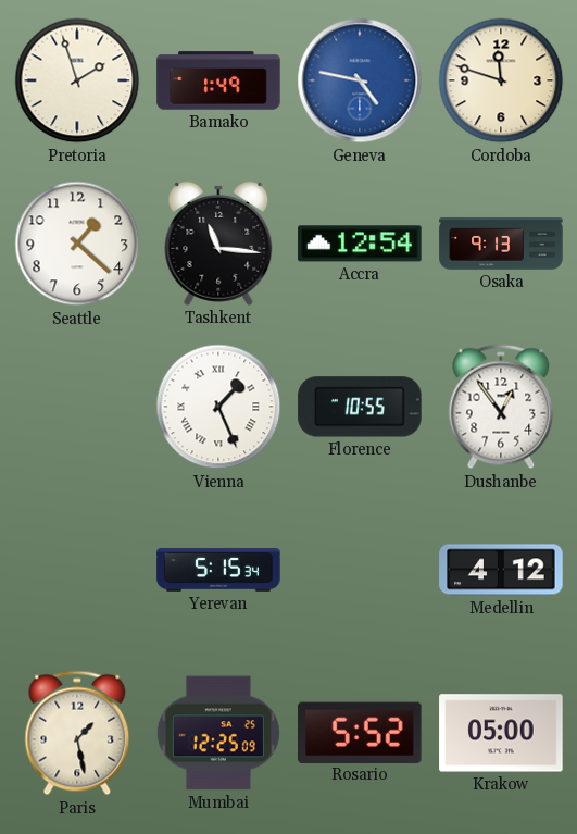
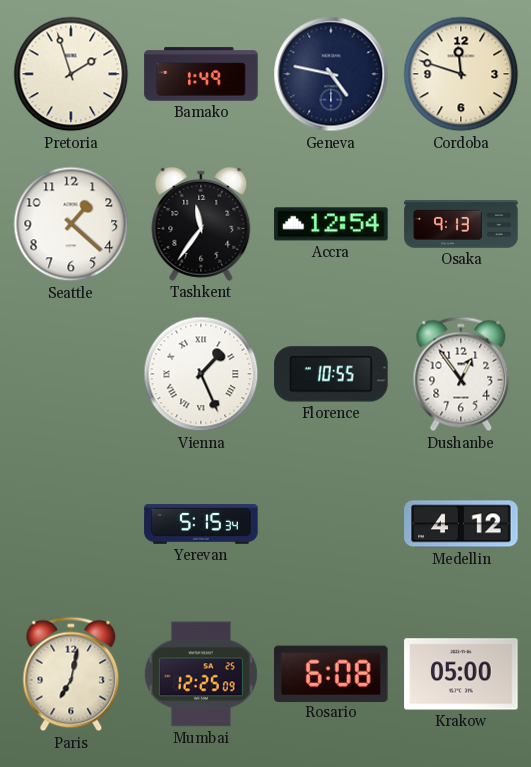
Geneva dial: blue -> navy (331, 74)
Tashkent: 11:16 -> 11:36 (201, 224)
Paris: 1:28 -> 7:02 (71, 674)
Rosario: 5:52 -> 6:08 (332, 673)
